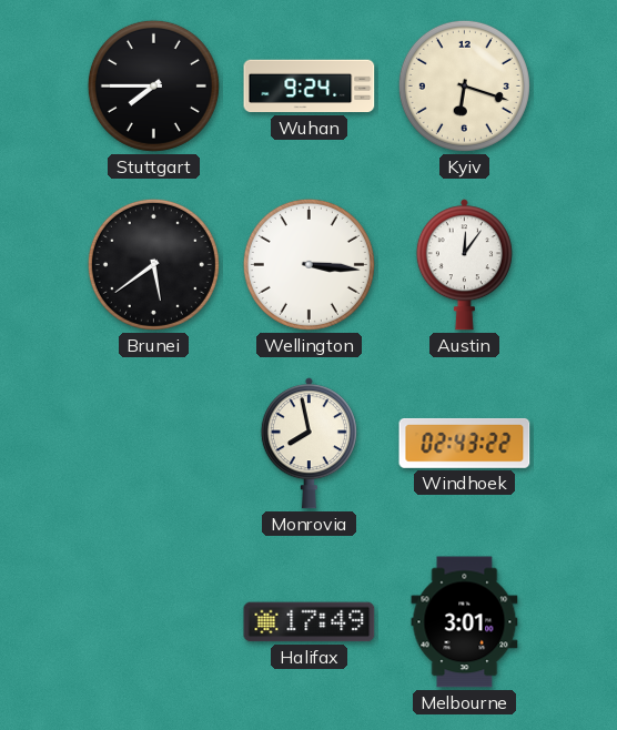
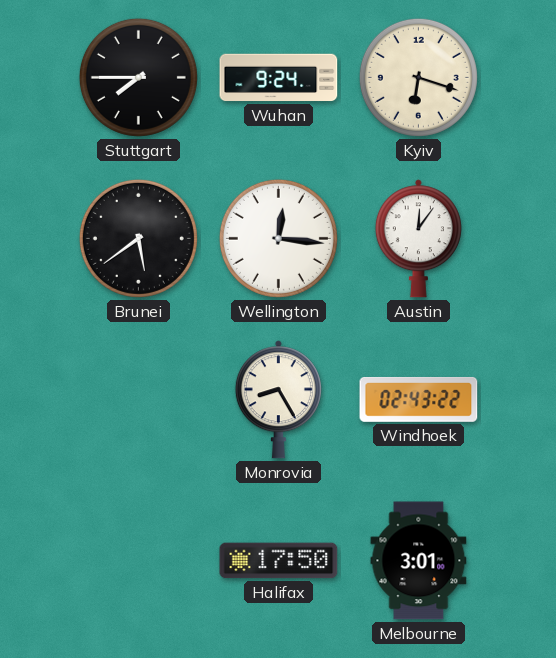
Wellington: 3:16 -> 12:16 (278, 238)
Monrovia: 7:58 -> 8:25 (278, 400)
Halifax: 17:49 -> 17:50 (279, 561)
